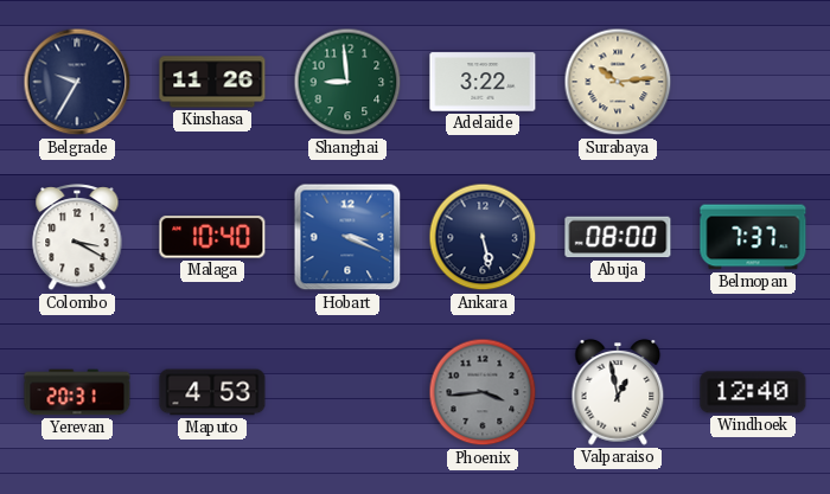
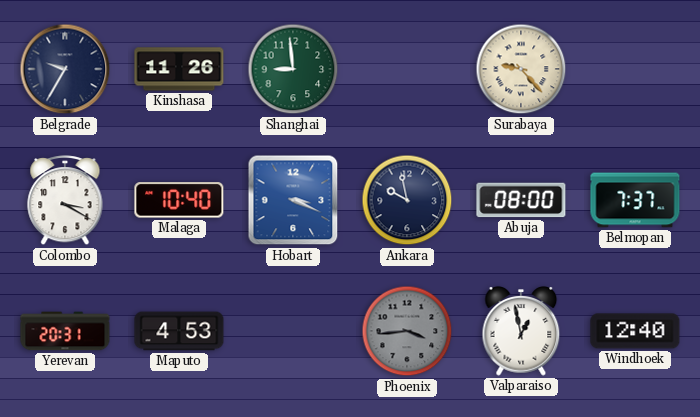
Adelaide: 3:22 -> none (483, 82)
Surabaya: 10:14 -> 9:23 (521, 69)
Ankara: 5:28 -> 9:58 (407, 200)
